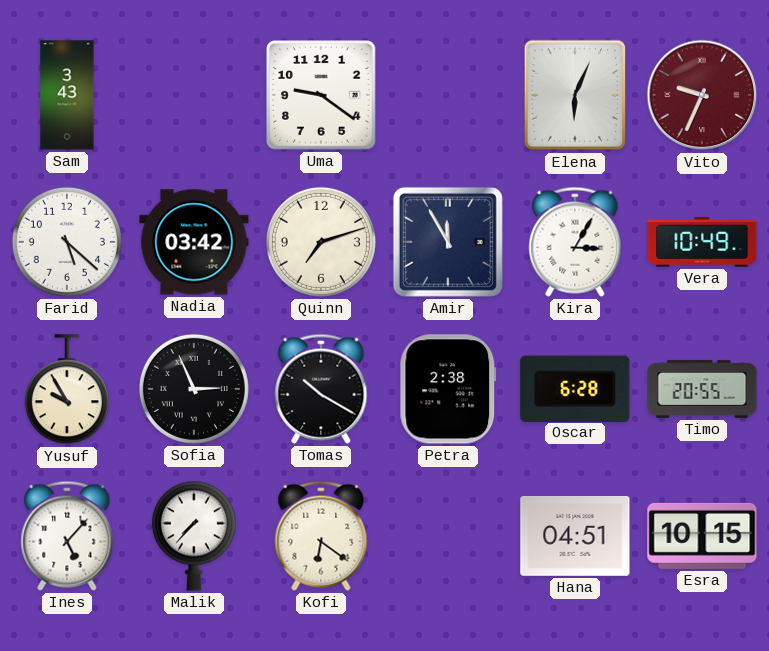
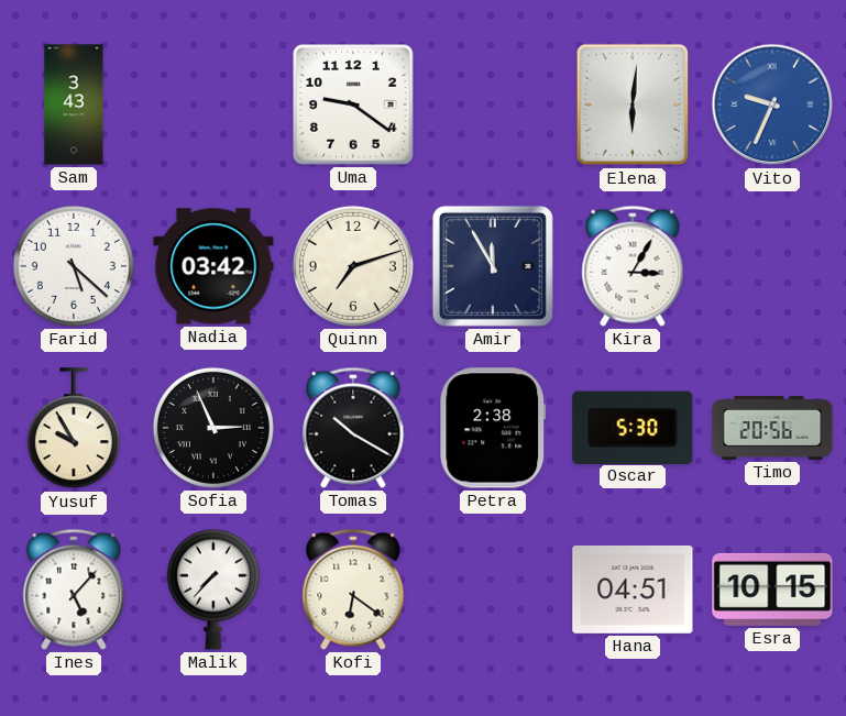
Elena: 6:04 -> 6:01 (633, 104)
Vito dial: burgundy -> blue (772, 104)
Vera: 10:49 -> none (702, 242)
Oscar: 6:28 -> 5:30 (633, 427)
Timo: 20:55 -> 20:56 (772, 428)
